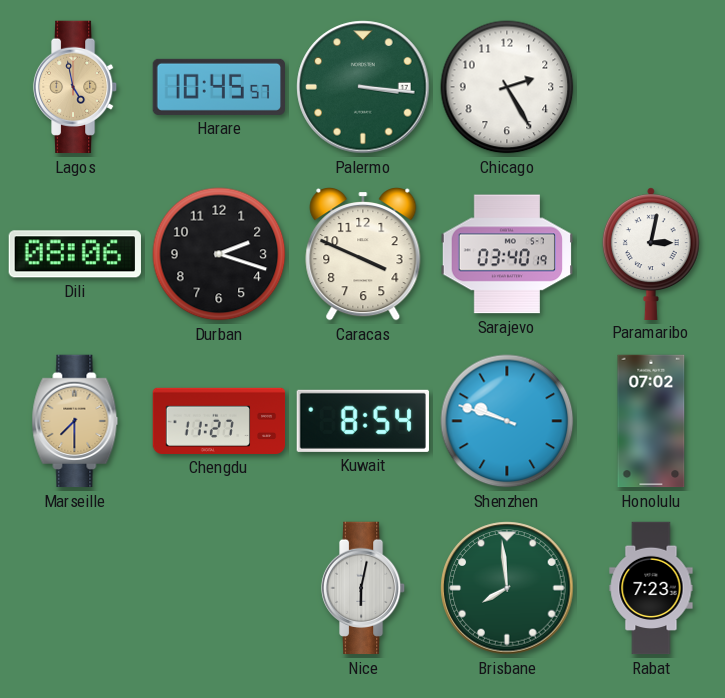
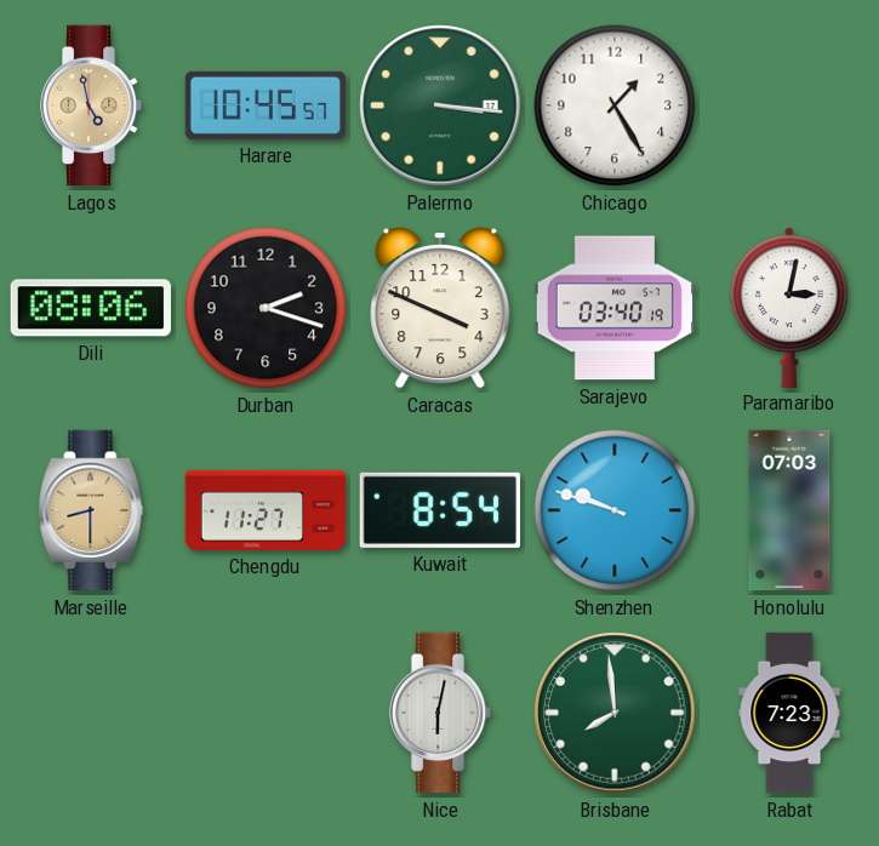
Chicago: 2:25 -> 1:25 (615, 105)
Marseille: 7:30 -> 8:30 (91, 510)
Honolulu: 07:02 -> 07:03 (789, 510)
